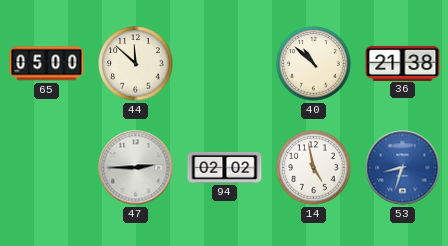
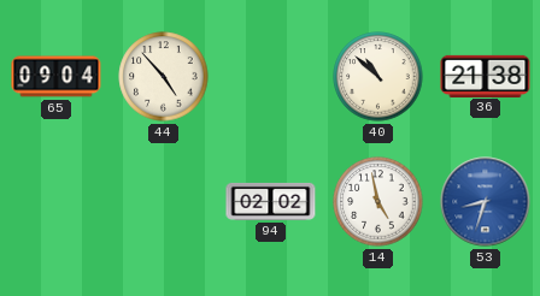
65: 05:00 -> 09:04 (57, 77)
44: 11:52 -> 4:53 (164, 77)
47: 2:45 -> none (136, 168)
